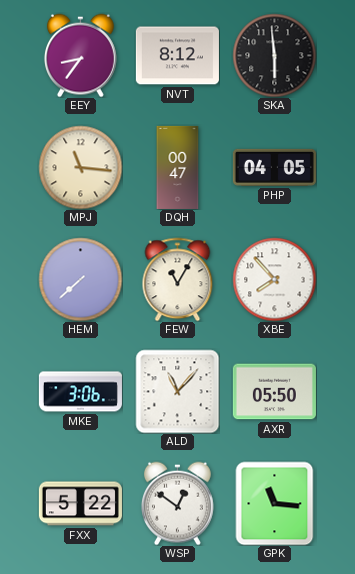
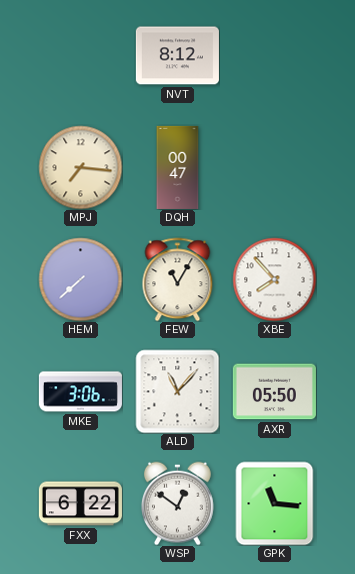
EEY: 8:36 -> none (80, 55)
SKA: 5:59 -> none (274, 55)
MPJ: 11:16 -> 7:16 (80, 167)
PHP: 04:05 -> none (274, 167)
FXX: 5:22 -> 6:22 (80, 504)
